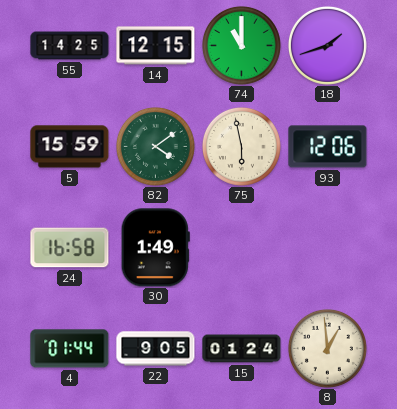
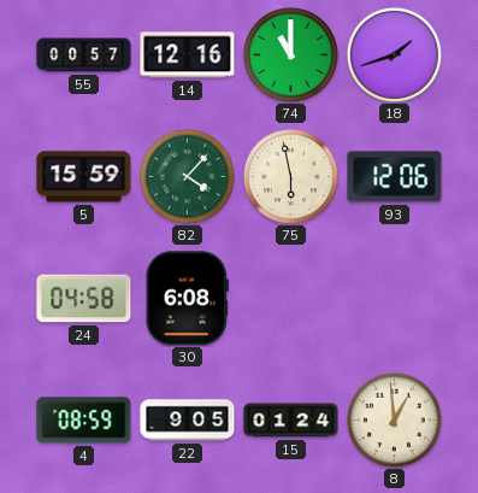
55: 14:25 -> 00:57 (84, 55)
14: 12:15 -> 12:16 (188, 55)
82: 4:09 -> 4:07 (187, 176)
24: 16:58 -> 04:58 (84, 299)
30: 1:49 -> 6:08 (187, 299)
4: 01:44 -> 08:59 (84, 421)
